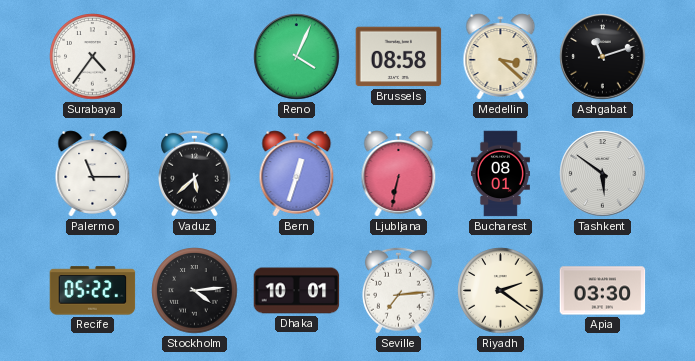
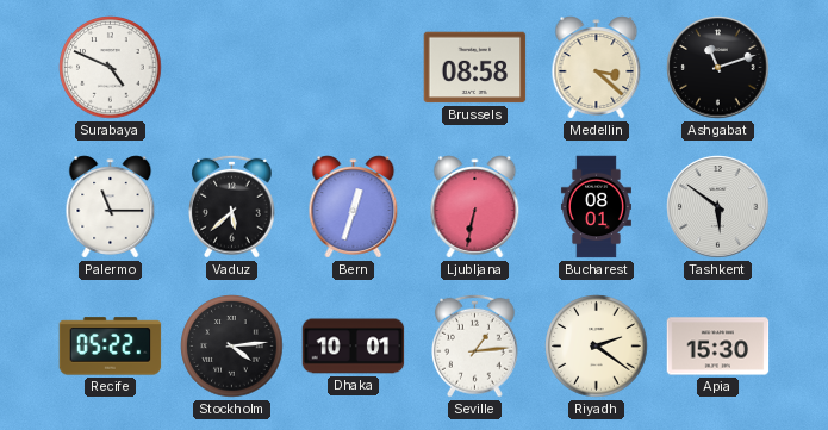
Surabaya: 4:36 -> 4:49 (111, 68)
Reno: 4:04 -> none (297, 57)
Seville: 7:14 -> 1:14 (475, 345)
Apia: 03:30 -> 15:30 (718, 347)
